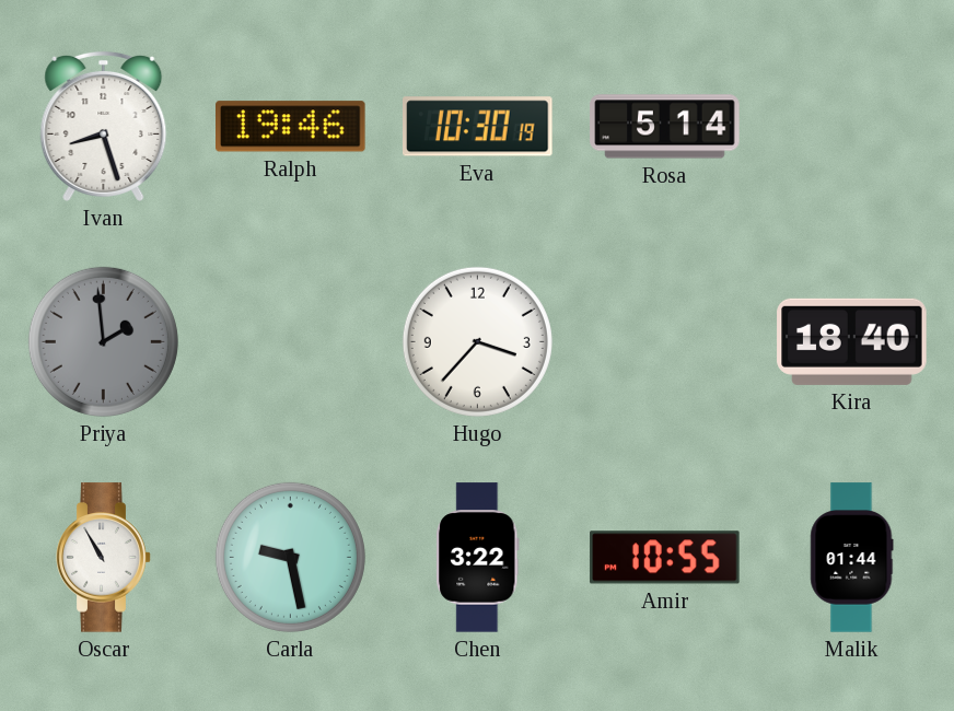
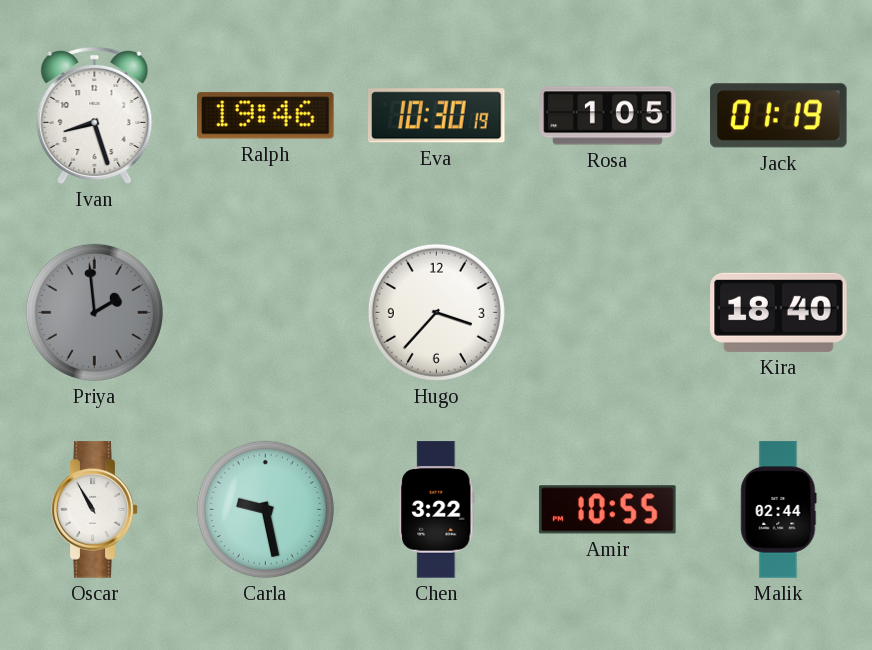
Rosa: 5:14 -> 1:05 (608, 116)
Jack: none -> 01:19 (779, 116)
Malik: 01:44 -> 02:44 (779, 510)
